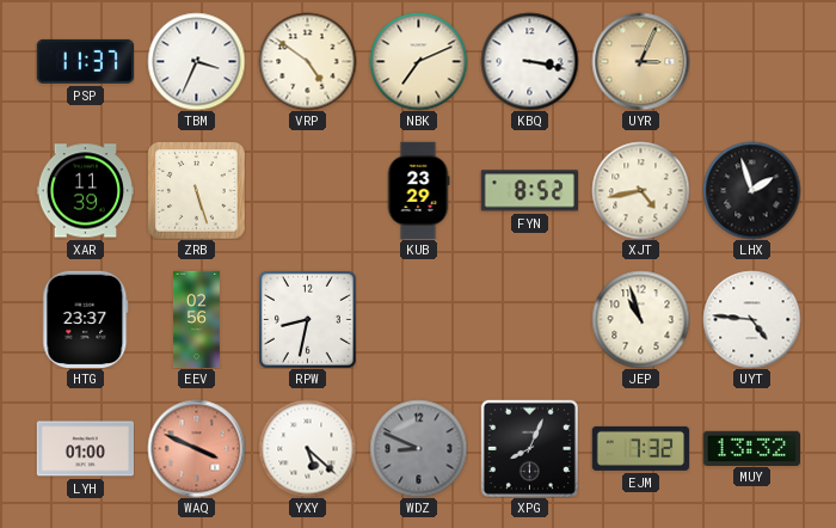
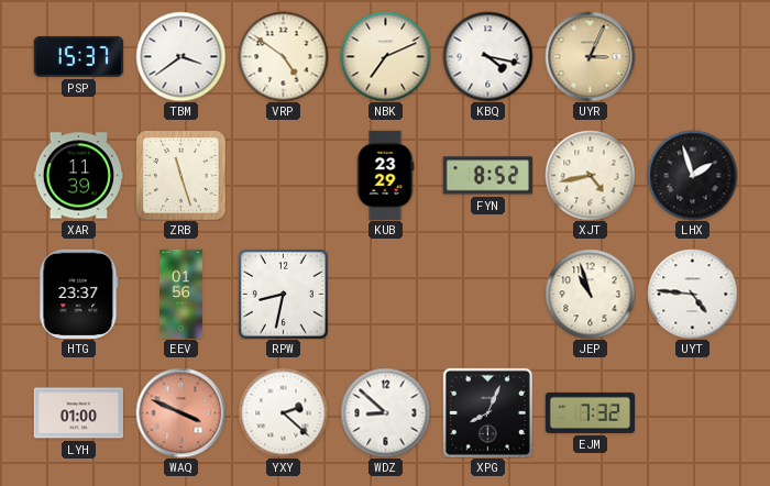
PSP: 11:37 -> 15:37 (78, 56)
TBM: 3:34 -> 3:39 (180, 56)
KBQ: 3:17 -> 4:17 (487, 56)
ZRB: 5:27 -> 11:27 (180, 175)
EEV: 02:56 -> 01:56 (180, 294)
YXY: 5:22 -> 2:22 (283, 412)
WDZ: 8:49 -> 8:52 (385, 412)
WDZ dial: grey -> white (385, 412)
MUY: 13:32 -> none (751, 448)
